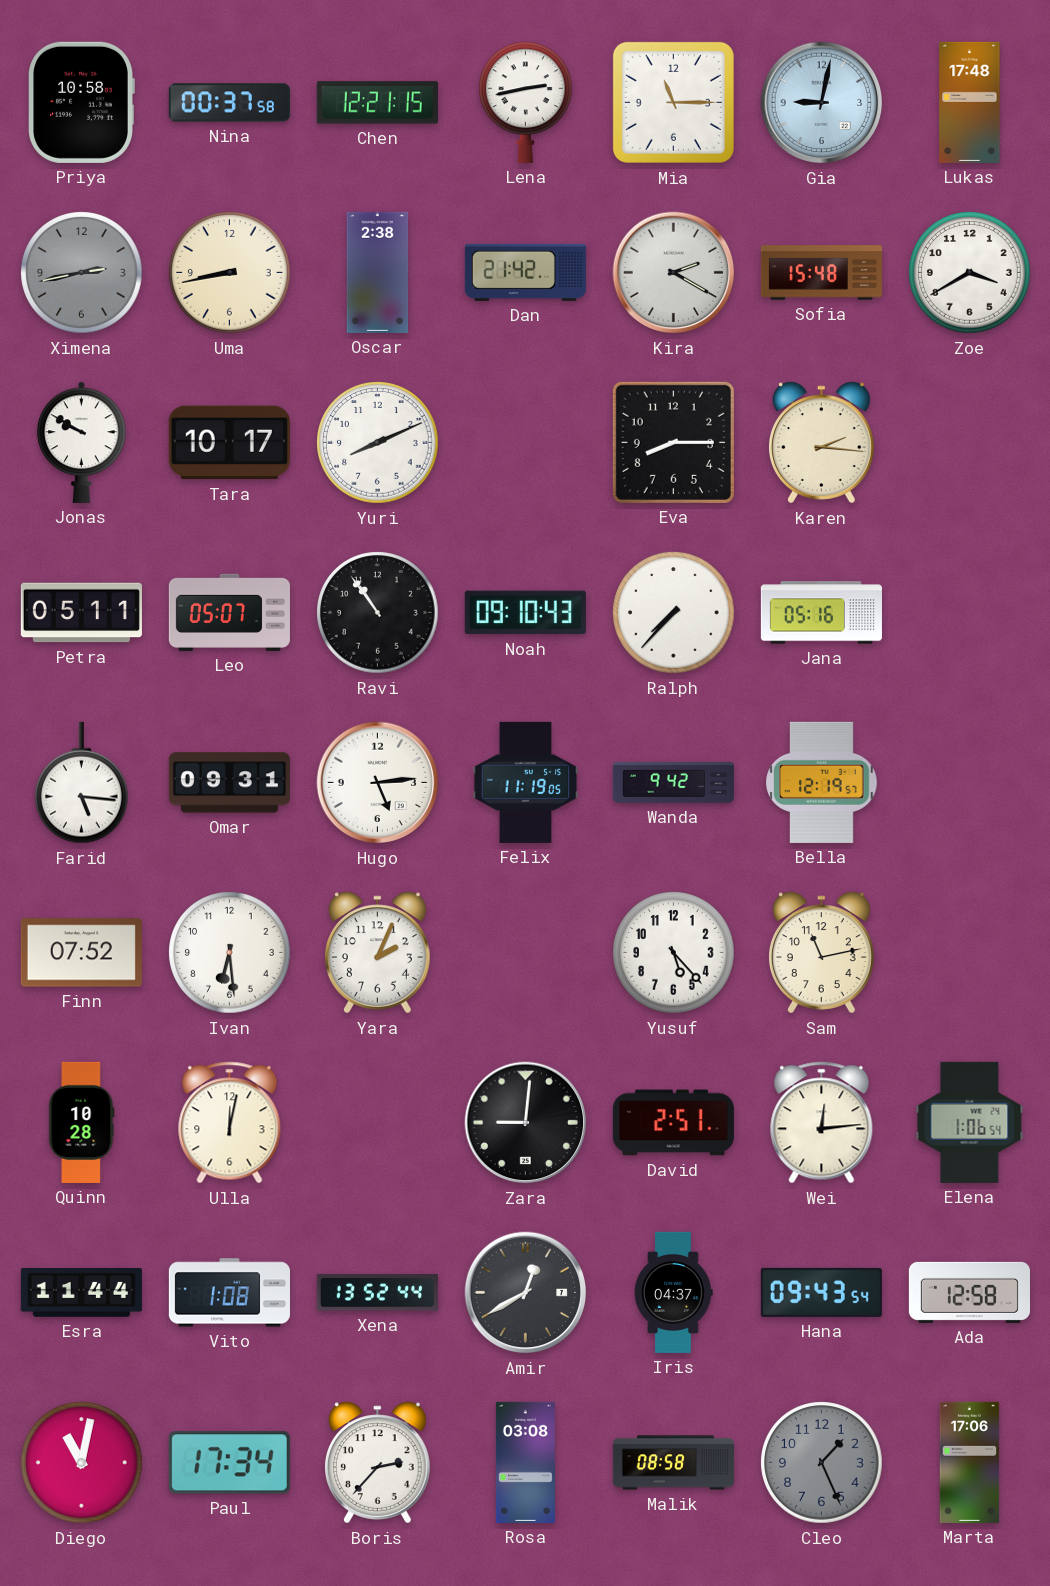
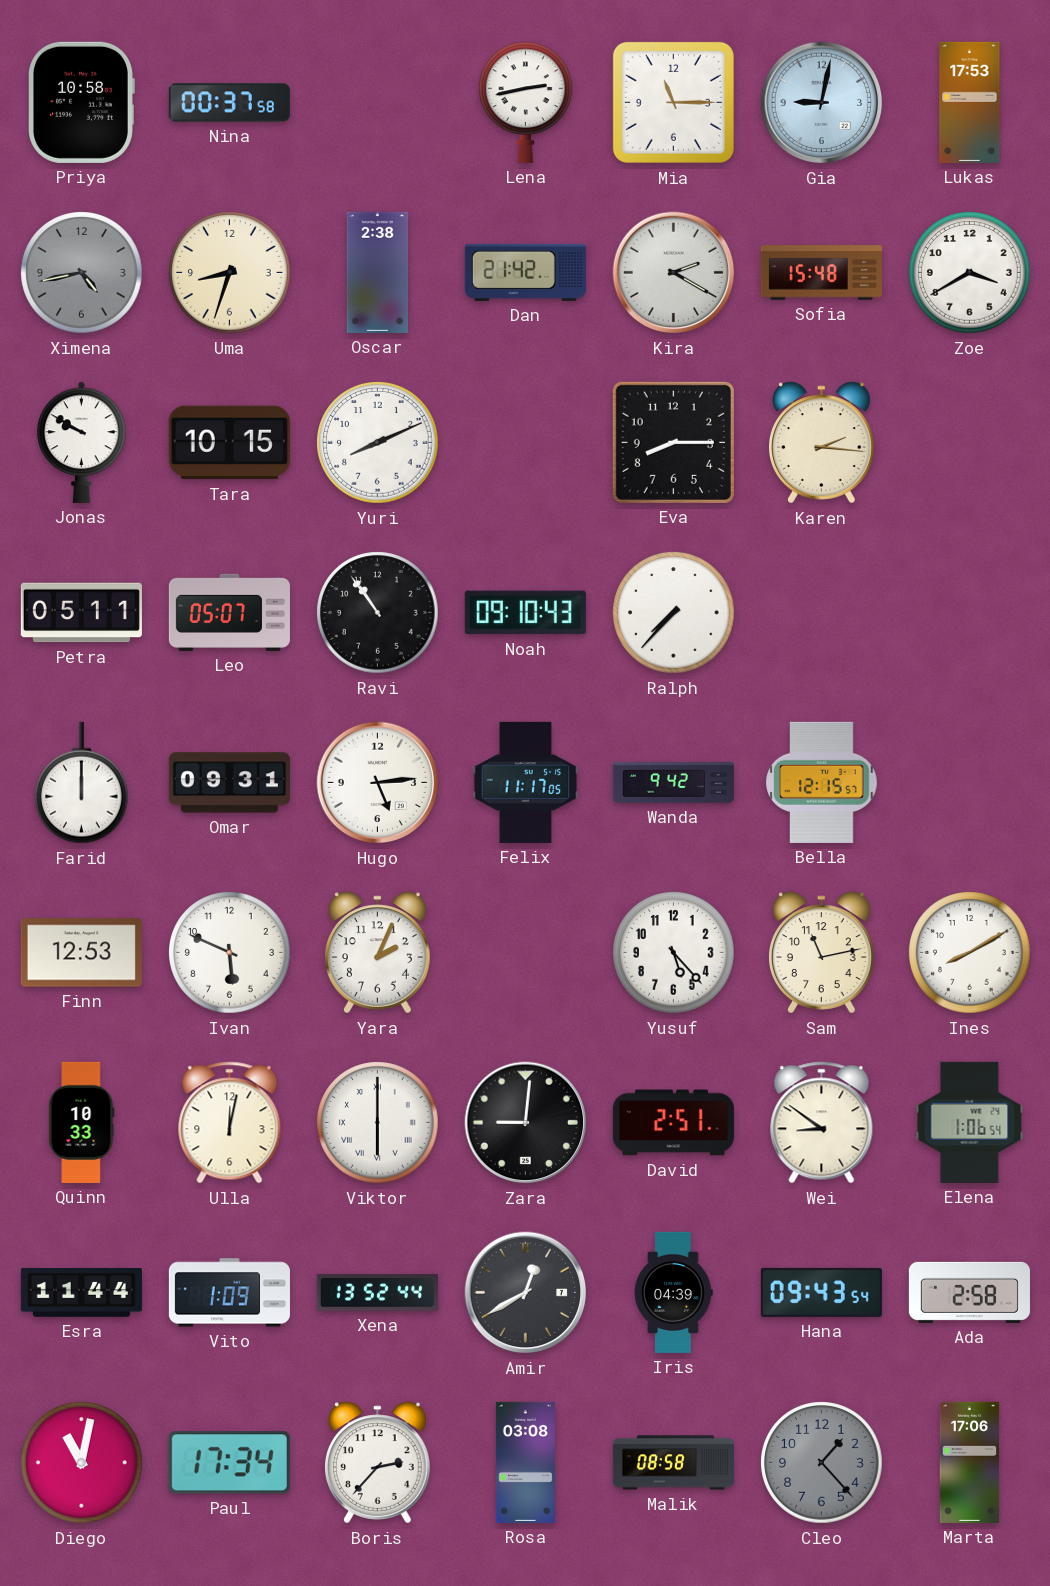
Chen: 12:21 -> none (377, 103)
Lukas: 17:48 -> 17:53 (970, 102)
Ximena: 2:43 -> 4:43 (82, 273)
Uma: 8:43 -> 8:33 (230, 273)
Tara: 10:17 -> 10:15 (229, 443)
Jana: 05:16 -> none (821, 613)
Farid: 5:16 -> 12:00 (82, 783)
Felix: 11:19 -> 11:17 (526, 782)
Bella: 12:19 -> 12:15 (822, 782)
Finn: 07:52 -> 12:53 (81, 953)
Ivan: 6:29 -> 5:49 (230, 953)
Ines: none -> 8:10 (970, 953)
Quinn: 10:28 -> 10:33 (82, 1122)
Viktor: none -> 6:00 (378, 1123)
Wei: 12:14 -> 8:51 (822, 1123)
Vito: 1:08 -> 1:09 (229, 1293)
Iris: 04:37 -> 04:39 (674, 1292)
Ada: 12:58 -> 2:58 (969, 1292)
Cleo: 1:26 -> 1:23 (822, 1463)
